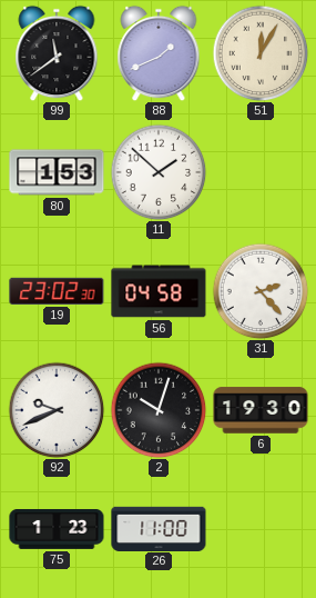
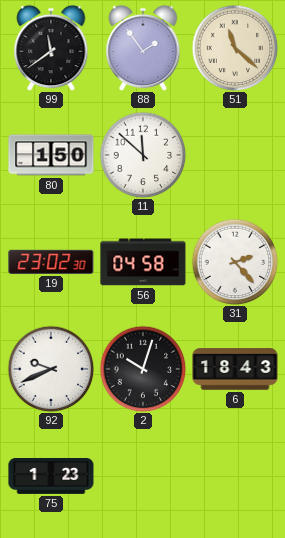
88: 1:41 -> 1:54 (143, 48)
51: 12:05 -> 11:22 (235, 48)
80: 1:53 -> 1:50 (51, 155)
11: 1:52 -> 11:52 (143, 155)
6: 19:30 -> 18:43 (235, 369)
26: 11:00 -> none (159, 528)
